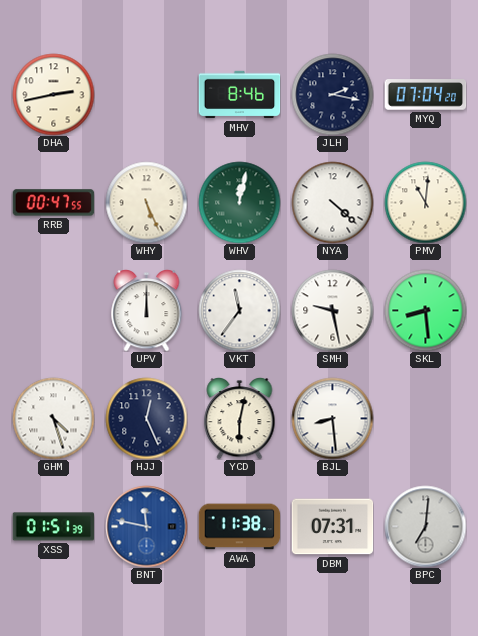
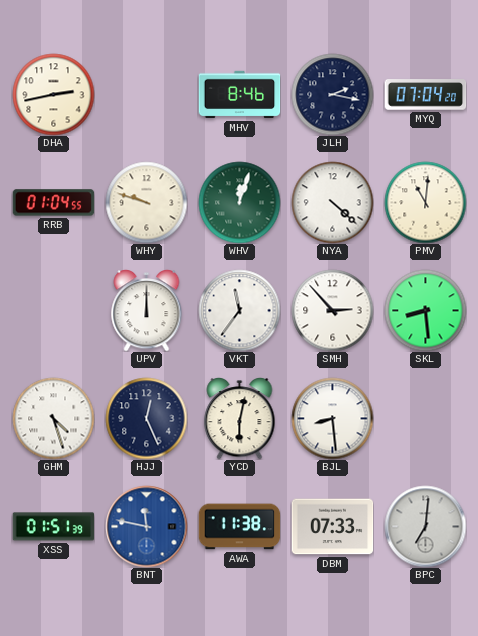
RRB: 00:47 -> 01:04 (53, 203)
WHY: 5:26 -> 9:48 (146, 202)
WHV: 12:02 -> 12:03 (239, 202)
SMH: 9:28 -> 2:53 (332, 310)
DBM: 07:31 -> 07:33 (332, 527)
